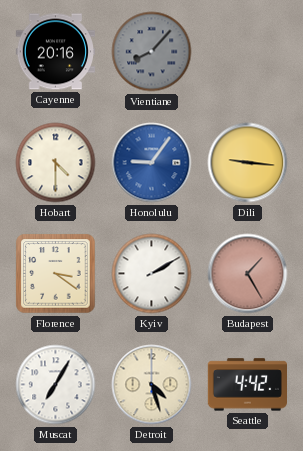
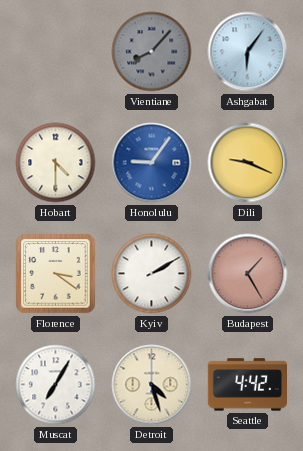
Cayenne: 20:16 -> none (55, 52)
Ashgabat: none -> 6:06 (248, 52)
Dili: 9:16 -> 9:19 (248, 163)
